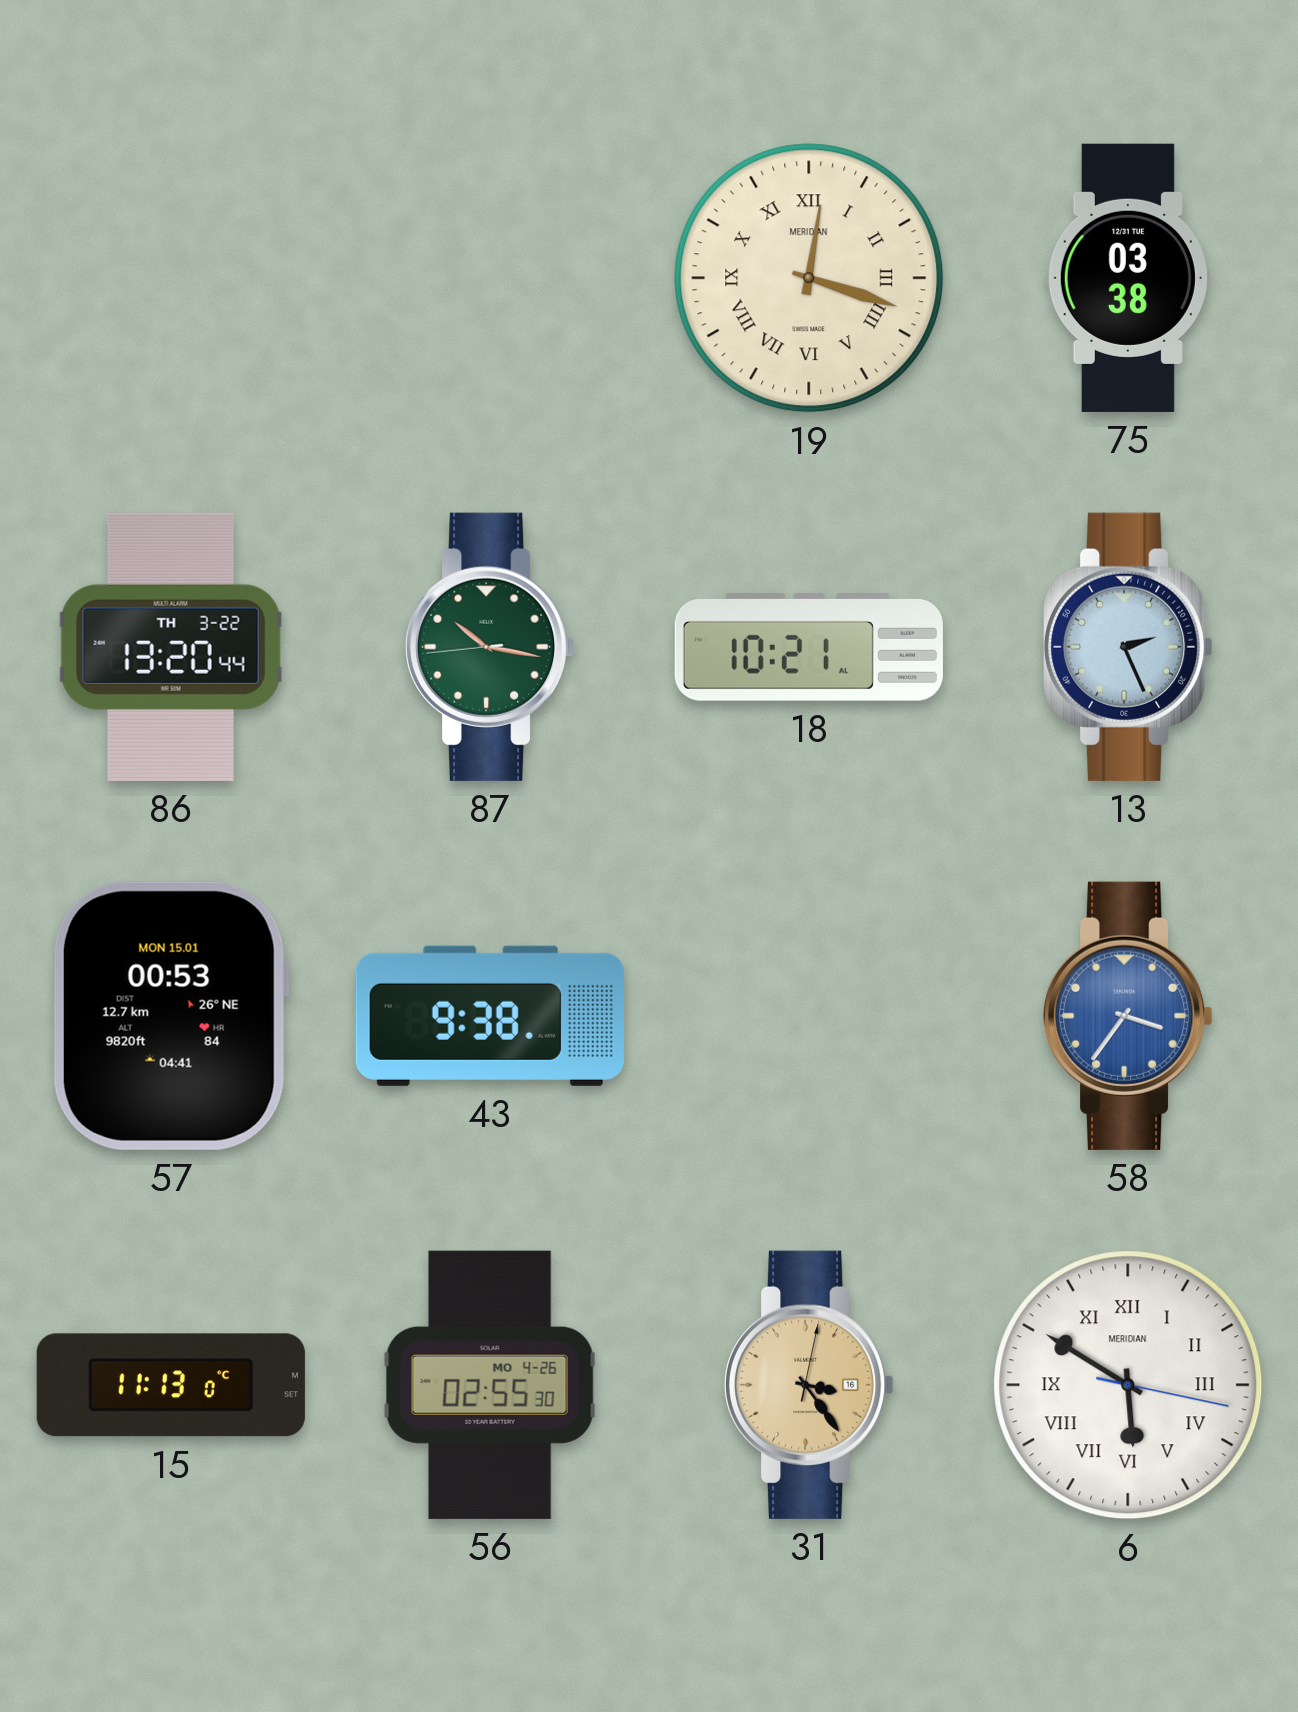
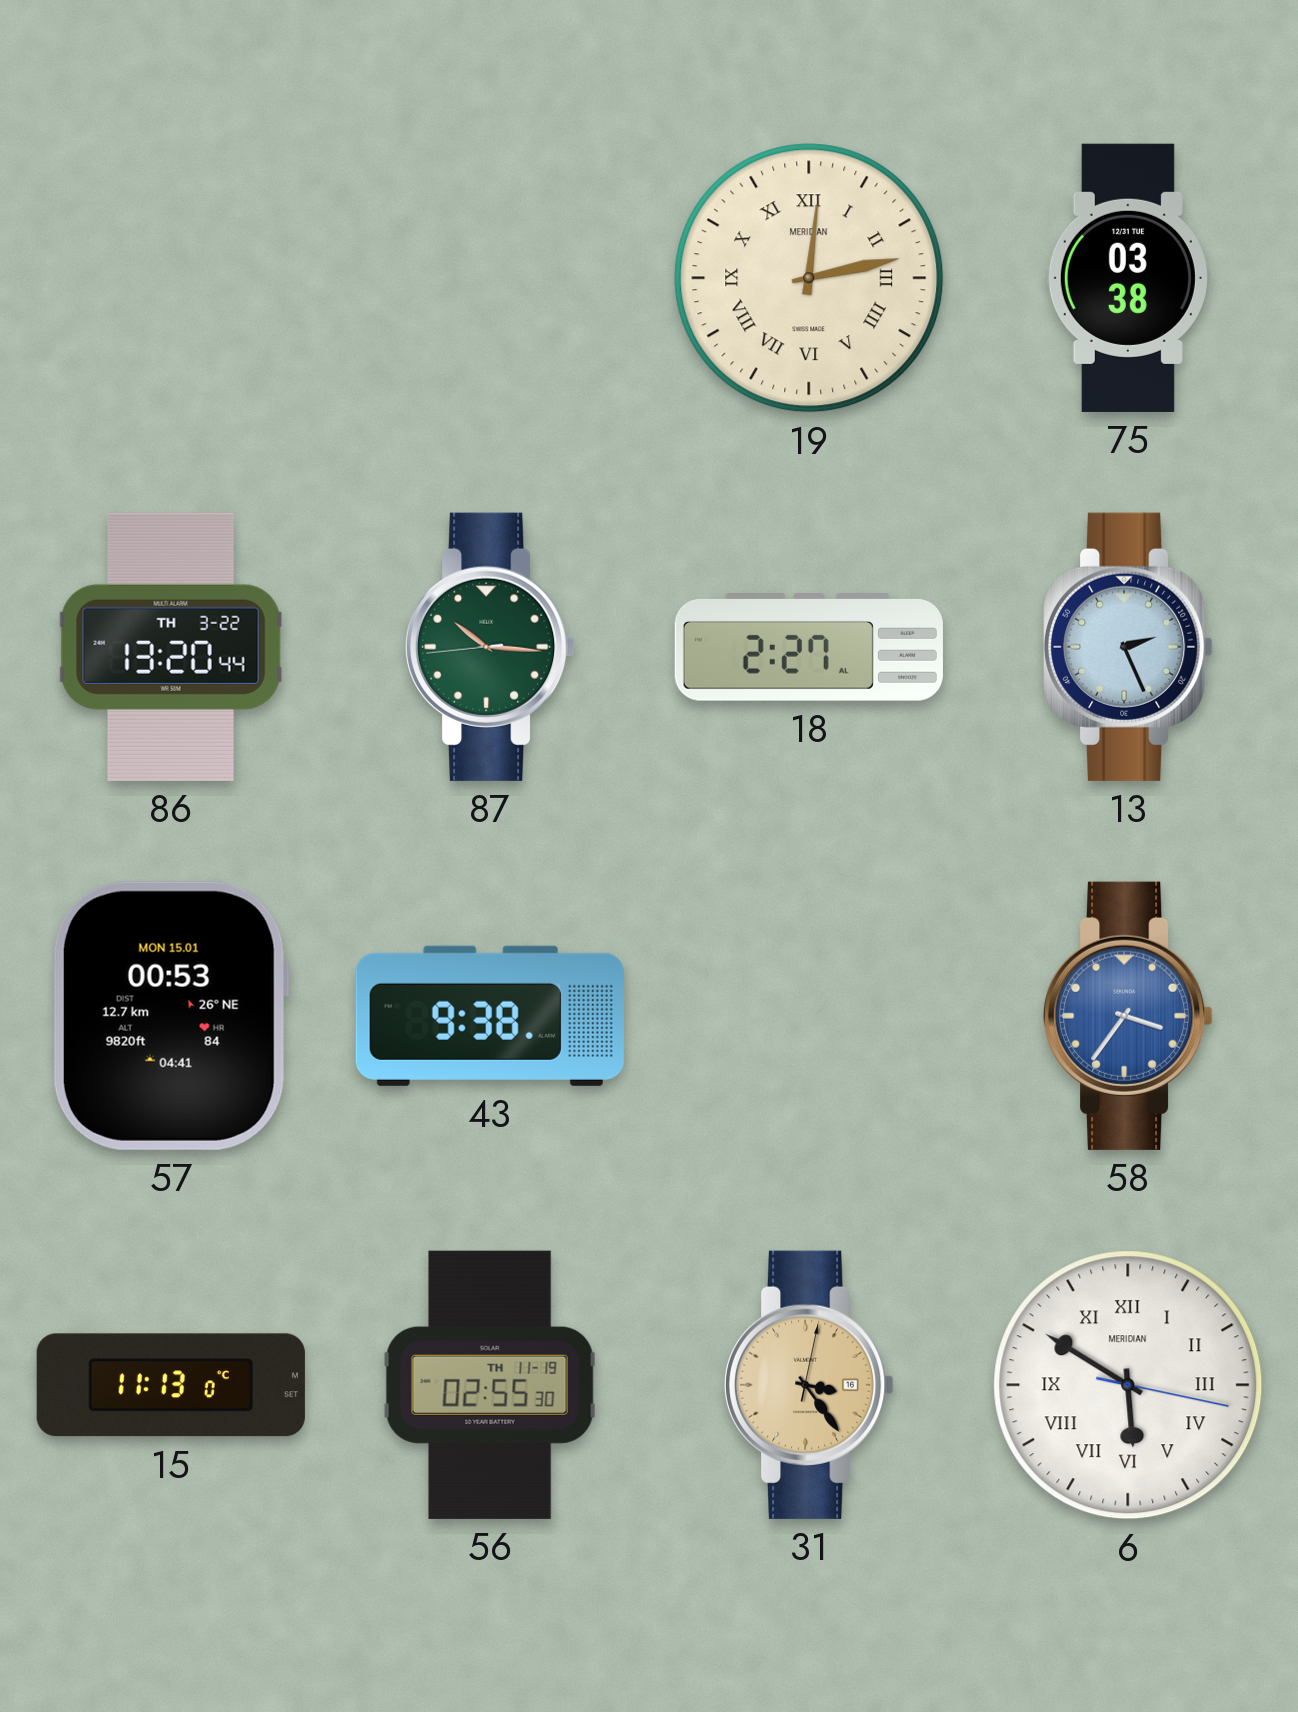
19: 12:18 -> 12:13 (809, 278)
87: 10:16 -> 10:15 (491, 647)
18: 10:21 -> 2:27 (809, 648)
56 date: MO 4-26 -> TH 11-19 (490, 1385)
